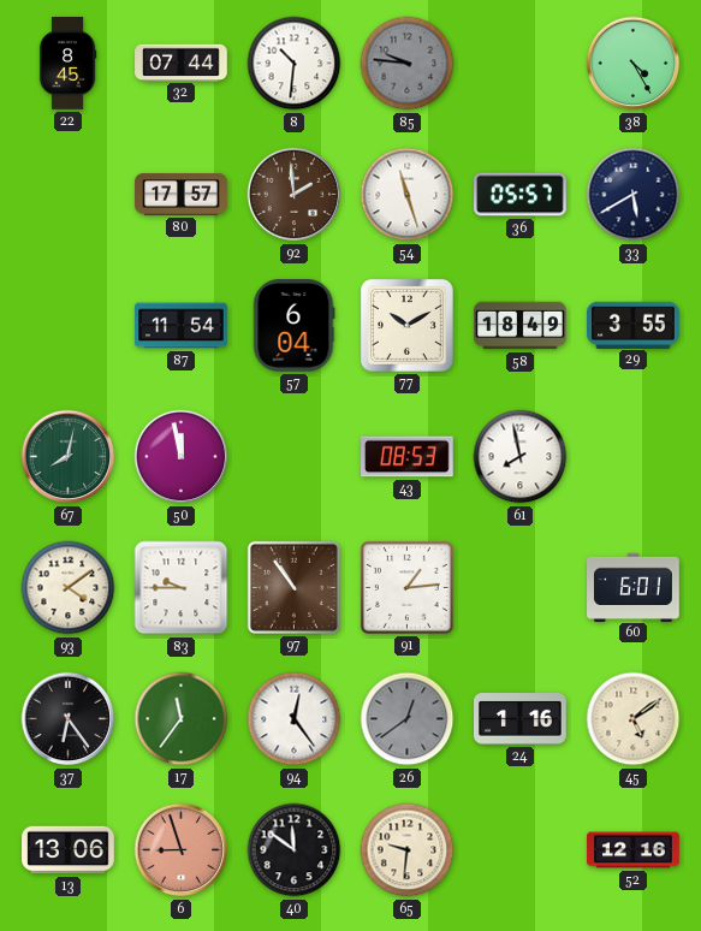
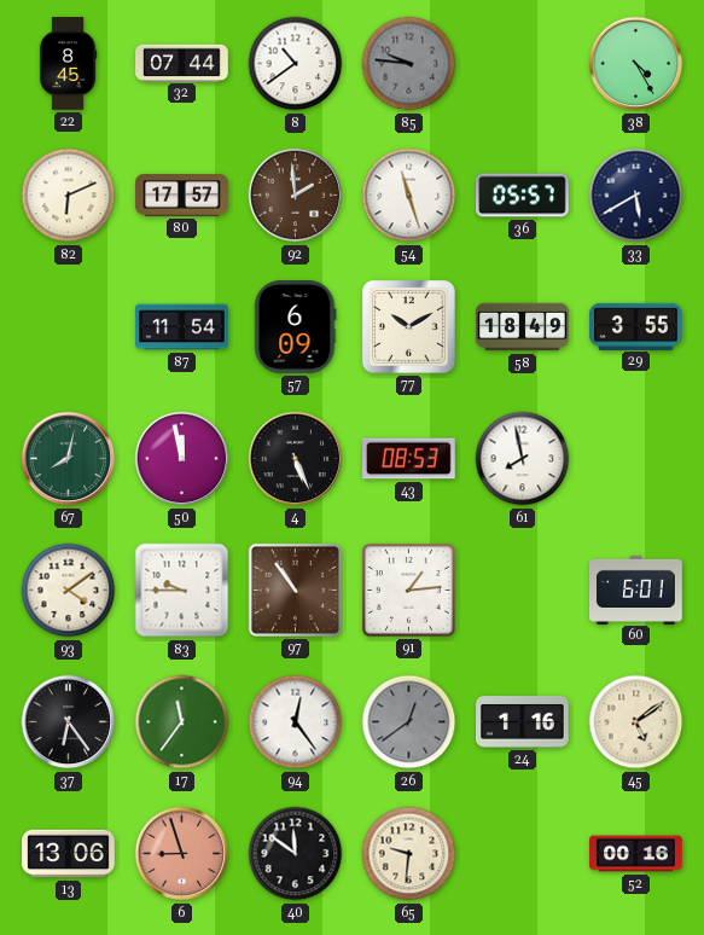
8: 10:31 -> 10:39 (296, 64)
82: none -> 6:11 (69, 196)
57: 6:04 -> 6:09 (296, 327)
4: none -> 5:26 (296, 459)
52: 12:16 -> 00:16 (636, 854)
